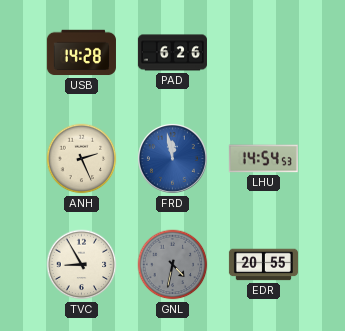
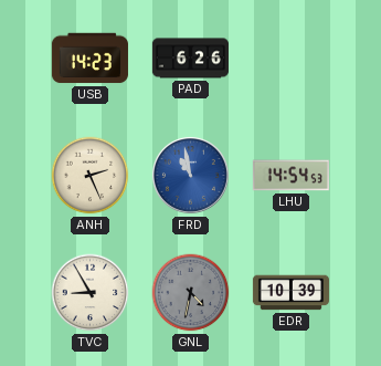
USB: 14:28 -> 14:23 (89, 59)
FRD: 11:58 -> 10:58 (190, 175)
EDR: 20:55 -> 10:39 (290, 293)
